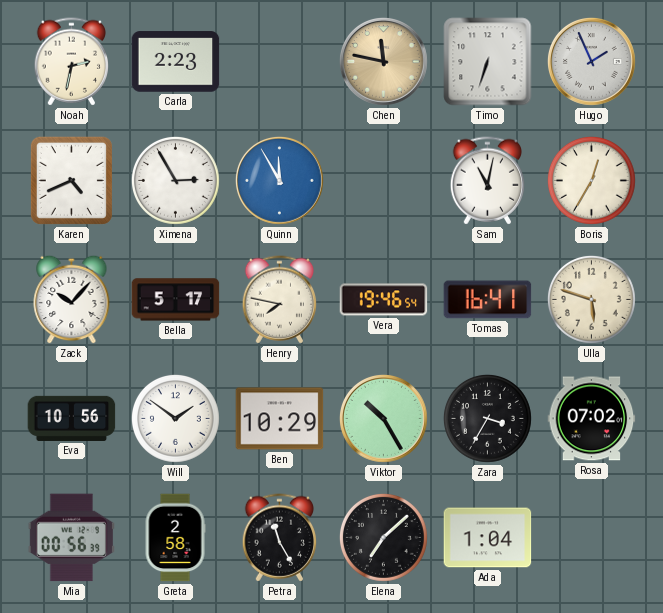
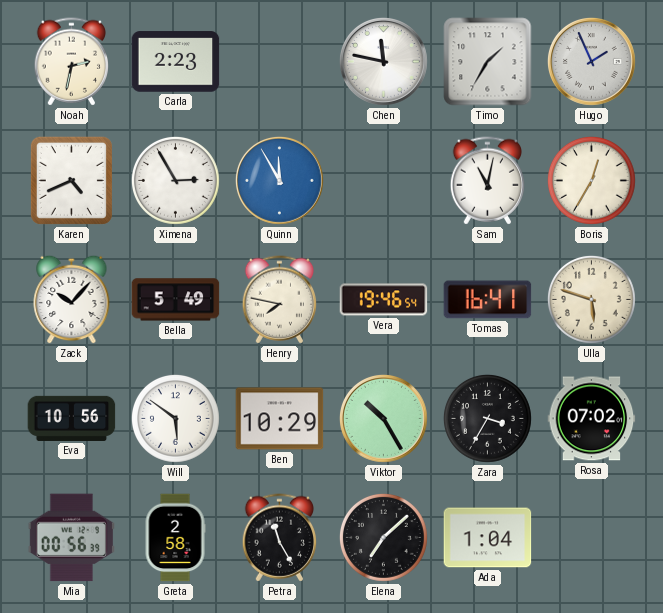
Chen dial: champagne -> white (384, 62)
Timo: 6:33 -> 1:35 (488, 62)
Bella: 5:17 -> 5:49 (176, 300)
Will: 1:51 -> 5:51 (175, 418)
